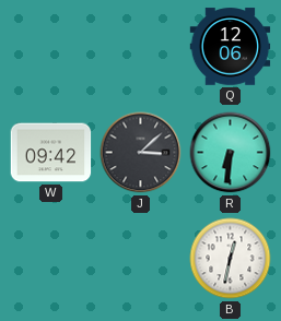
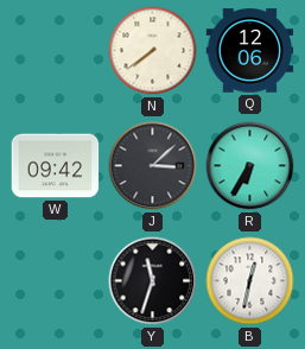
N: none -> 7:39 (153, 51)
R: 6:31 -> 6:35 (250, 166)
Y: none -> 11:33 (153, 281)
